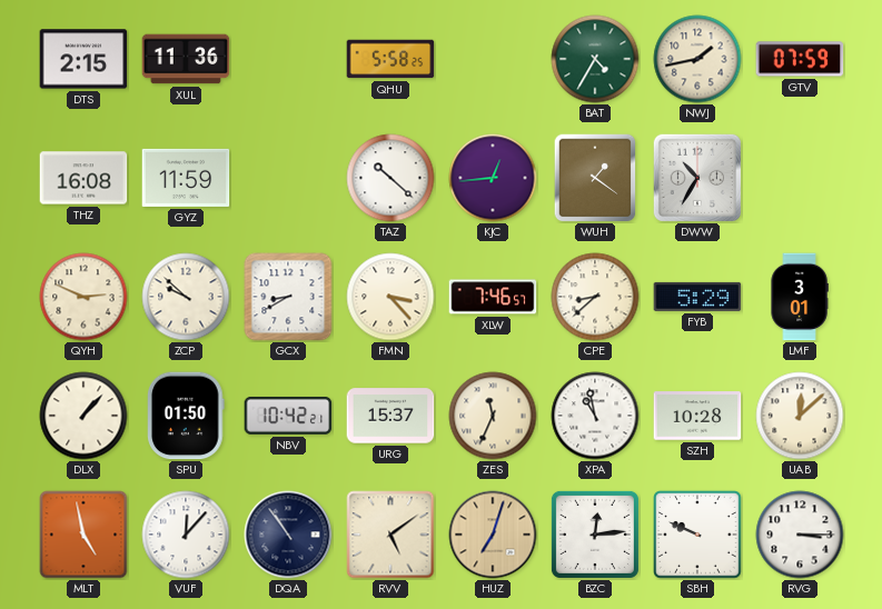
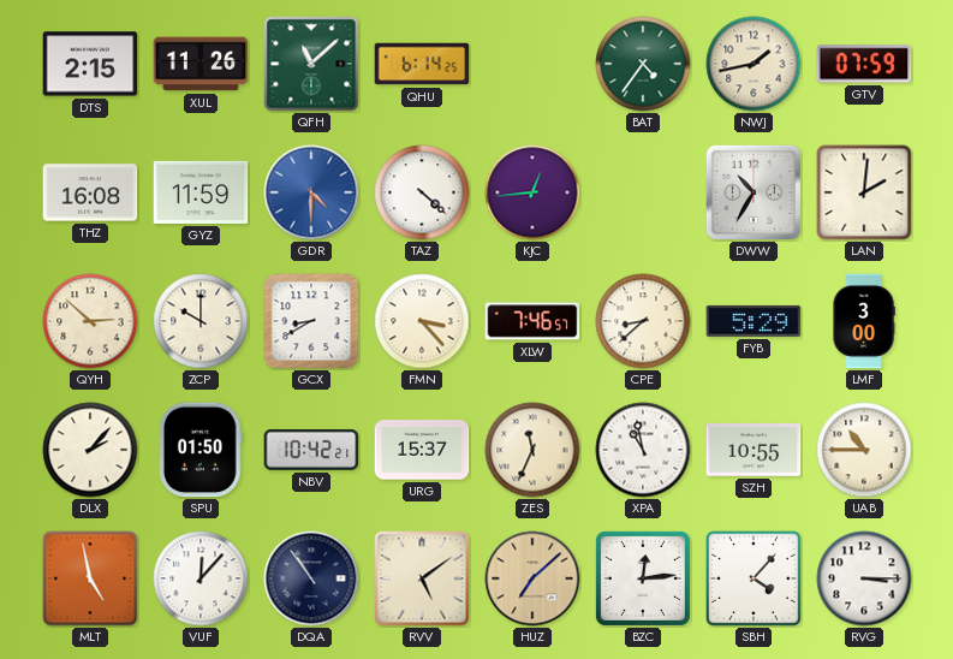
XUL: 11:36 -> 11:26 (201, 64)
QFH: none -> 11:08 (311, 64)
QHU: 5:58 -> 6:14 (422, 64)
BAT: 4:35 -> 4:36 (643, 64)
GDR: none -> 4:30 (311, 192)
TAZ: 10:22 -> 4:22 (422, 192)
WUH: 1:21 -> none (595, 178)
LAN: none -> 2:01 (864, 192)
QYH: 2:49 -> 2:52 (90, 321)
ZCP: 9:52 -> 10:00 (201, 321)
LMF: 3:01 -> 3:00 (864, 321)
DLX: 1:07 -> 2:07 (90, 450)
SZH: 10:28 -> 10:55 (754, 450)
UAB: 12:08 -> 10:45 (864, 450)
HUZ: 7:03 -> 7:08 (532, 578)
SBH: 9:49 -> 4:07 (754, 578)
